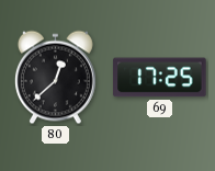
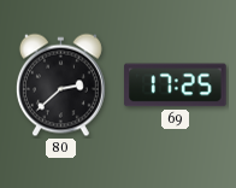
80: 12:38 -> 2:38 (60, 86)
